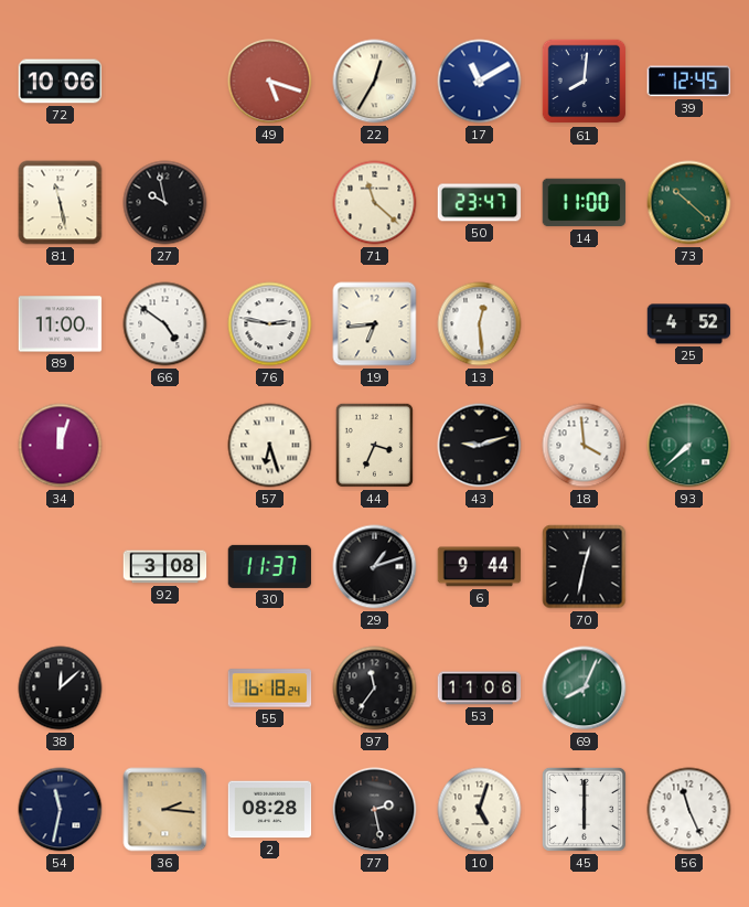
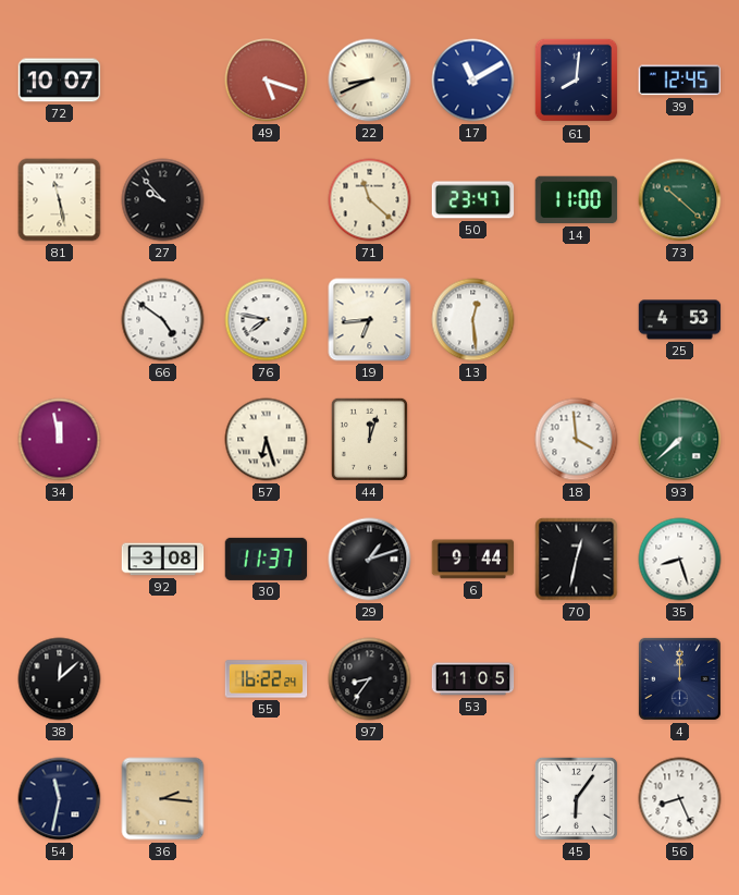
72: 10:06 -> 10:07 (60, 81)
22: 12:35 -> 8:41 (370, 81)
27: 9:58 -> 9:53 (163, 200)
89: 11:00 -> none (61, 324)
76: 2:47 -> 7:47 (267, 320)
25: 4:52 -> 4:53 (680, 320)
34: 12:03 -> 11:58 (60, 440)
44: 3:34 -> 12:03 (369, 439)
43: 9:12 -> none (480, 446)
35: none -> 8:27 (680, 560)
55: 16:18 -> 16:22 (267, 679)
97: 11:36 -> 8:36 (370, 679)
53: 11:06 -> 11:05 (473, 679)
69: 8:04 -> none (585, 689)
4: none -> 12:00 (679, 678)
2: 08:28 -> none (270, 810)
77: 2:28 -> none (375, 810)
10: 5:03 -> none (480, 810)
45: 6:00 -> 6:06 (576, 798)
56: 11:26 -> 8:26 (680, 799)
